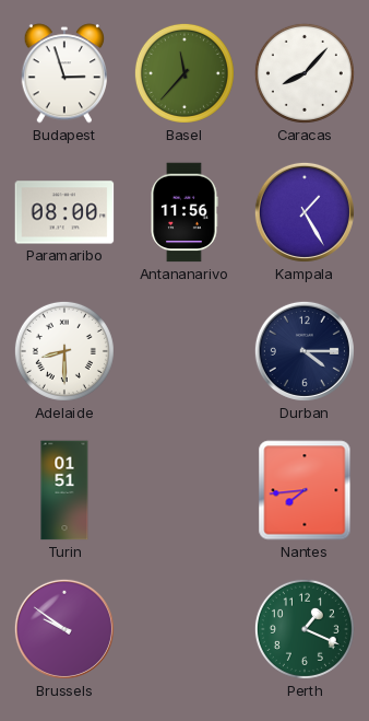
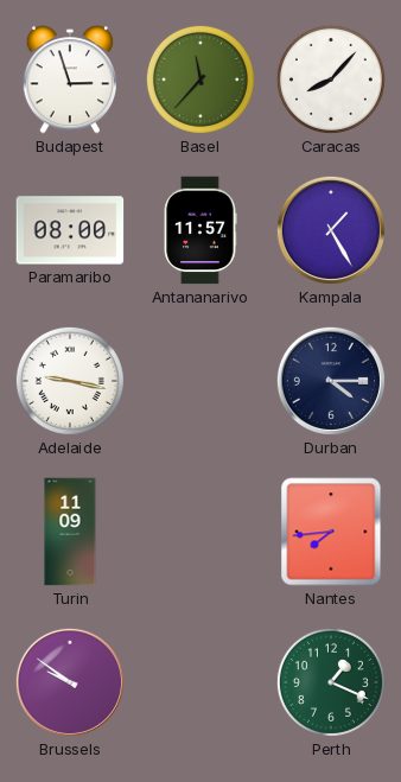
Antananarivo: 11:56 -> 11:57 (200, 230)
Adelaide: 8:30 -> 9:17 (70, 381)
Turin: 01:51 -> 11:09 (70, 532)
